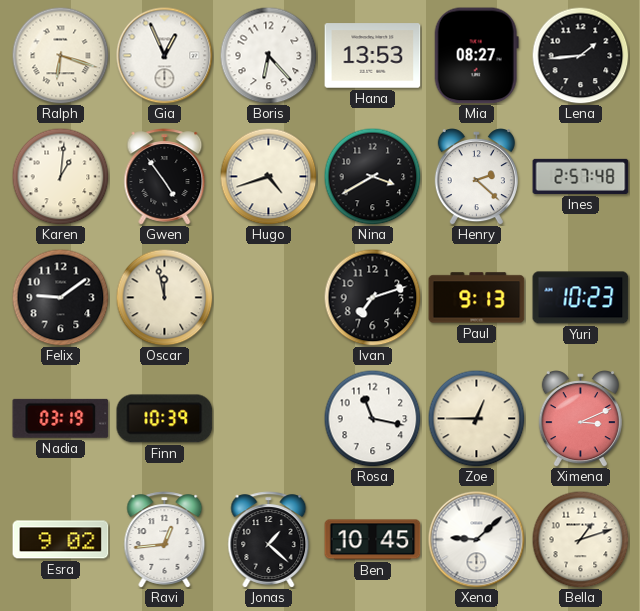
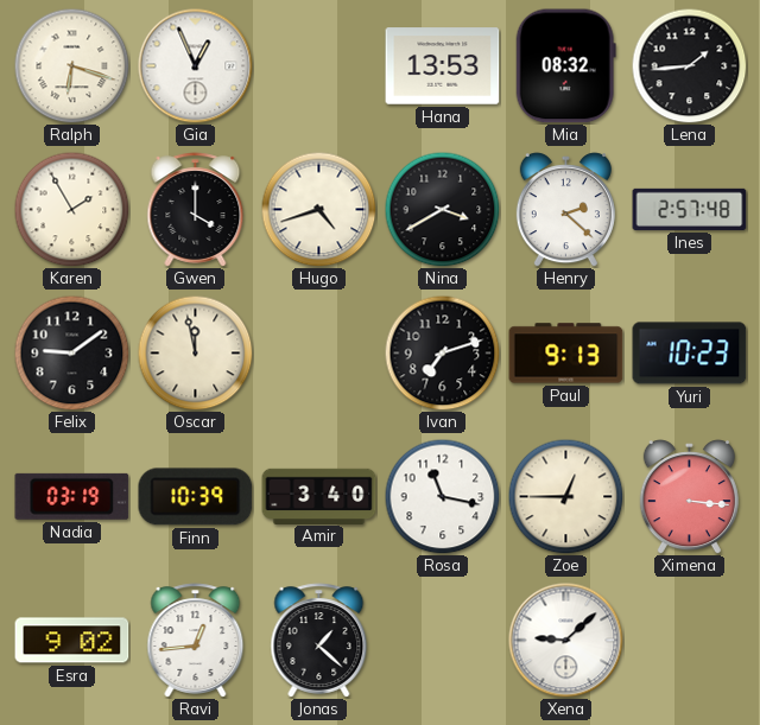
Boris: 6:23 -> none (268, 55)
Mia: 08:27 -> 08:32 (565, 66)
Karen: 1:01 -> 1:55 (71, 209)
Gwen: 4:54 -> 4:00 (196, 210)
Amir: none -> 3:40 (319, 496)
Ximena: 3:11 -> 3:16 (689, 497)
Ben: 10:45 -> none (373, 540)
Bella: 1:12 -> none (580, 539)
